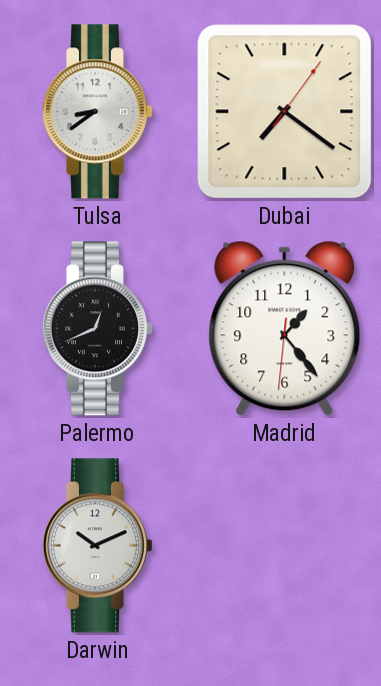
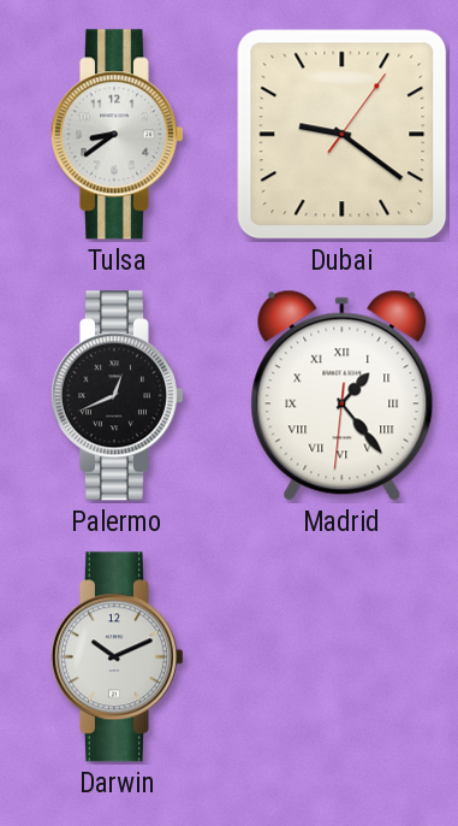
Dubai: 7:21 -> 9:21 (343, 135)
Madrid numerals: Arabic -> Roman (343, 395)
